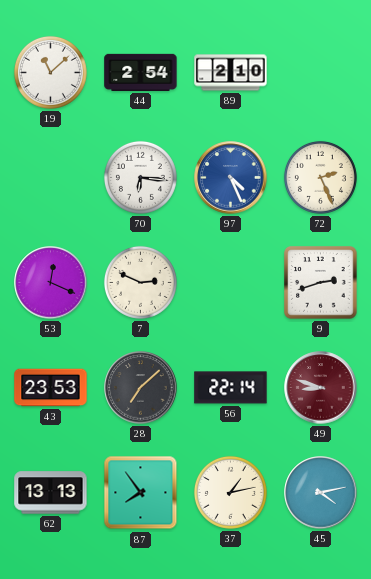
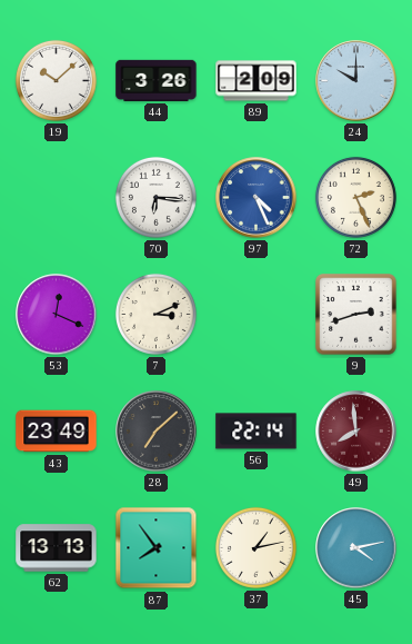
19: 11:08 -> 10:08 (56, 80)
44: 2:54 -> 3:26 (157, 80)
89: 2:10 -> 2:09 (257, 81)
24: none -> 10:00 (356, 81)
7: 2:49 -> 3:11 (155, 314)
43: 23:53 -> 23:49 (57, 432)
49: 8:48 -> 7:59 (356, 432)
